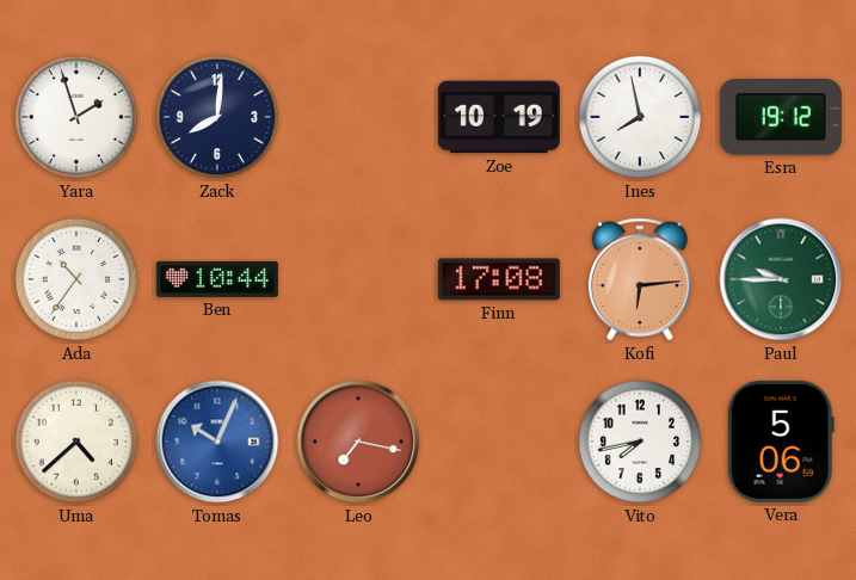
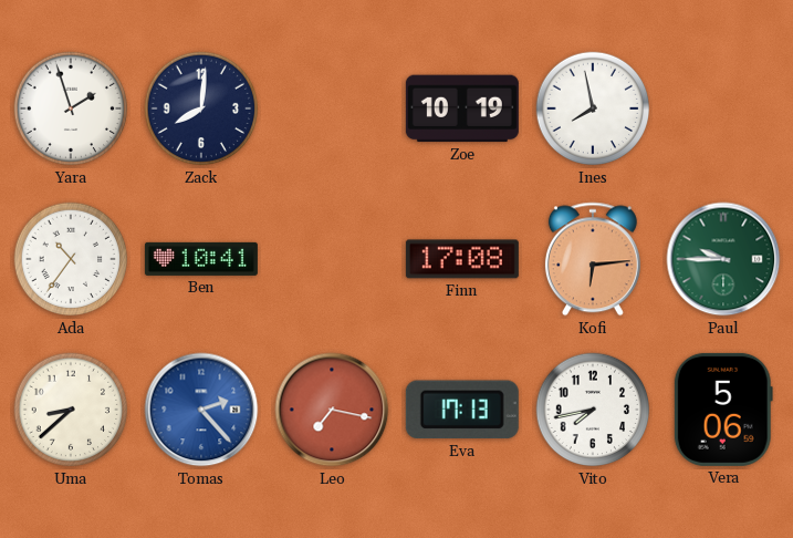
Esra: 19:12 -> none (781, 118)
Ben: 10:44 -> 10:41 (201, 259)
Uma: 4:38 -> 8:38 (71, 410)
Tomas: 10:04 -> 2:23 (201, 410)
Eva: none -> 17:13 (462, 410)
